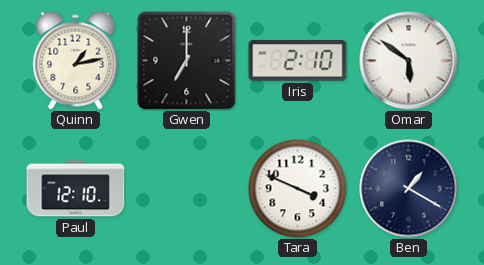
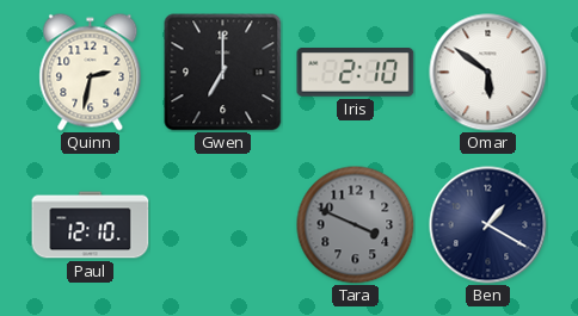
Quinn: 1:13 -> 2:32 (91, 73)
Tara dial: white -> grey (356, 225)
